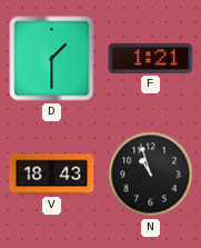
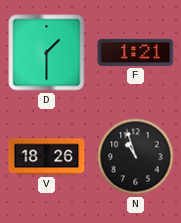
V: 18:43 -> 18:26 (47, 157)
